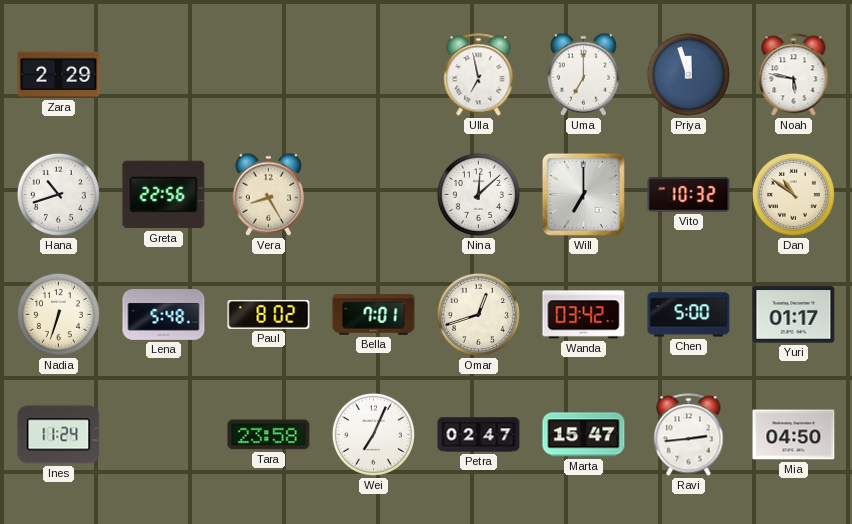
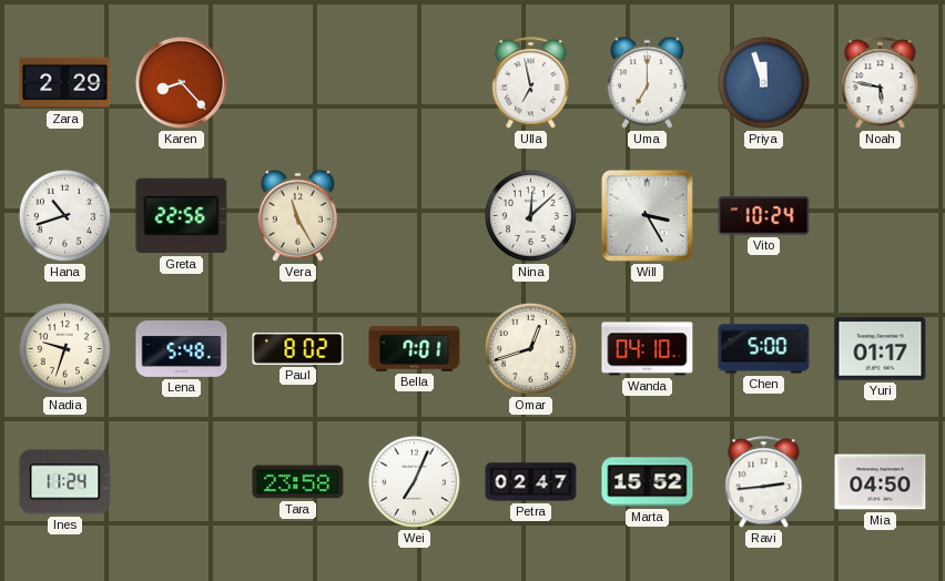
Karen: none -> 8:23 (181, 82)
Vera: 8:25 -> 11:25 (297, 215)
Will: 7:00 -> 3:25 (647, 215)
Vito: 10:32 -> 10:24 (764, 216)
Dan: 10:51 -> none (793, 194)
Nadia: 6:33 -> 9:33 (64, 348)
Wanda: 03:42 -> 04:10 (648, 349)
Marta: 15:47 -> 15:52 (648, 482)
